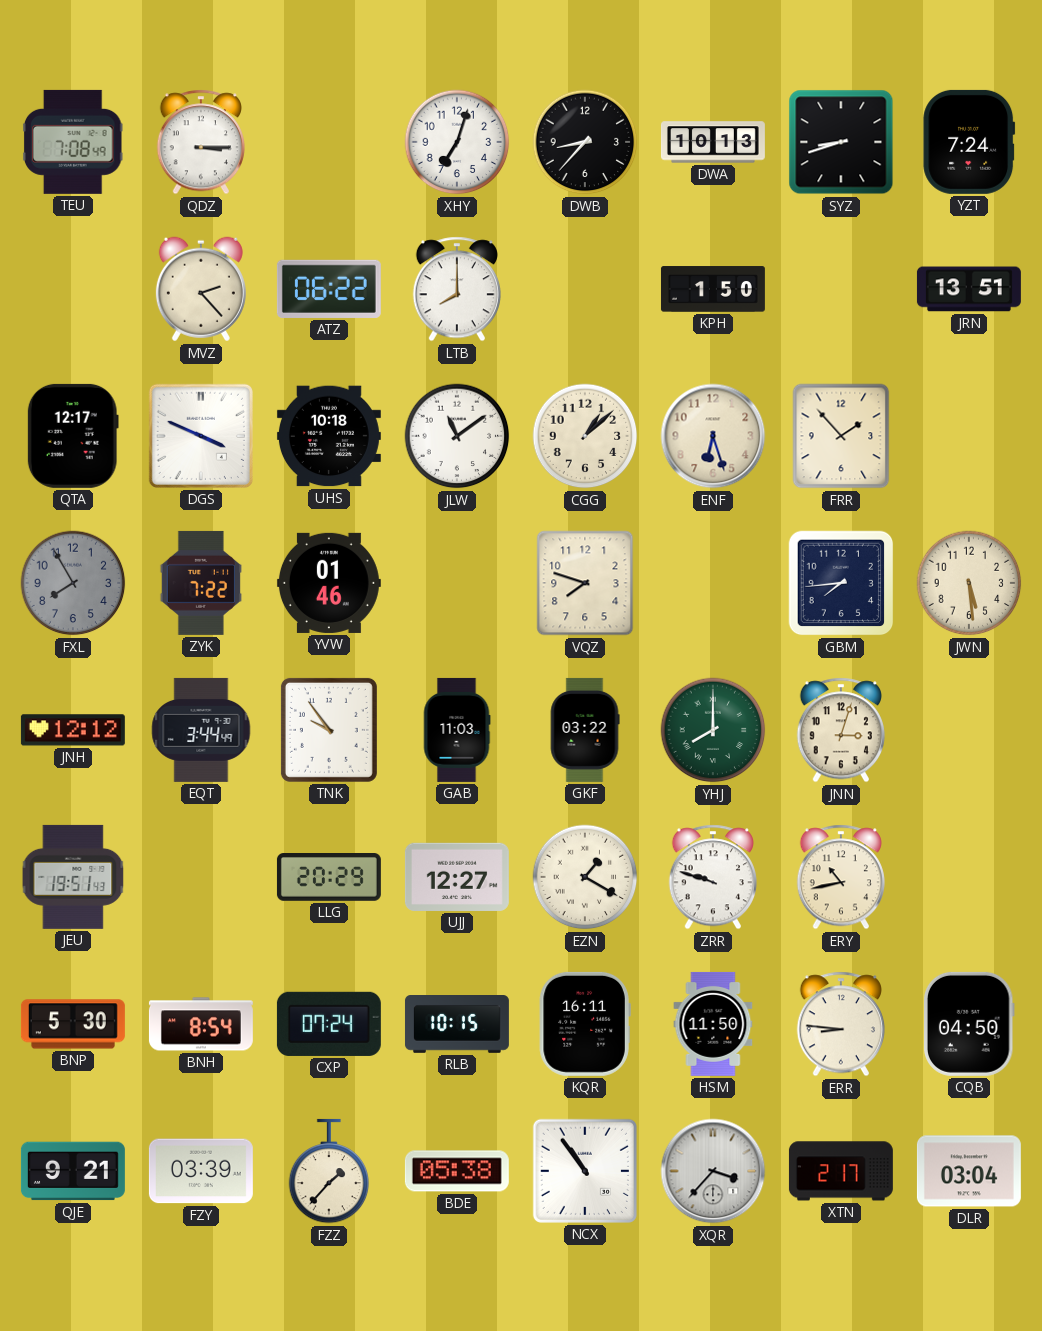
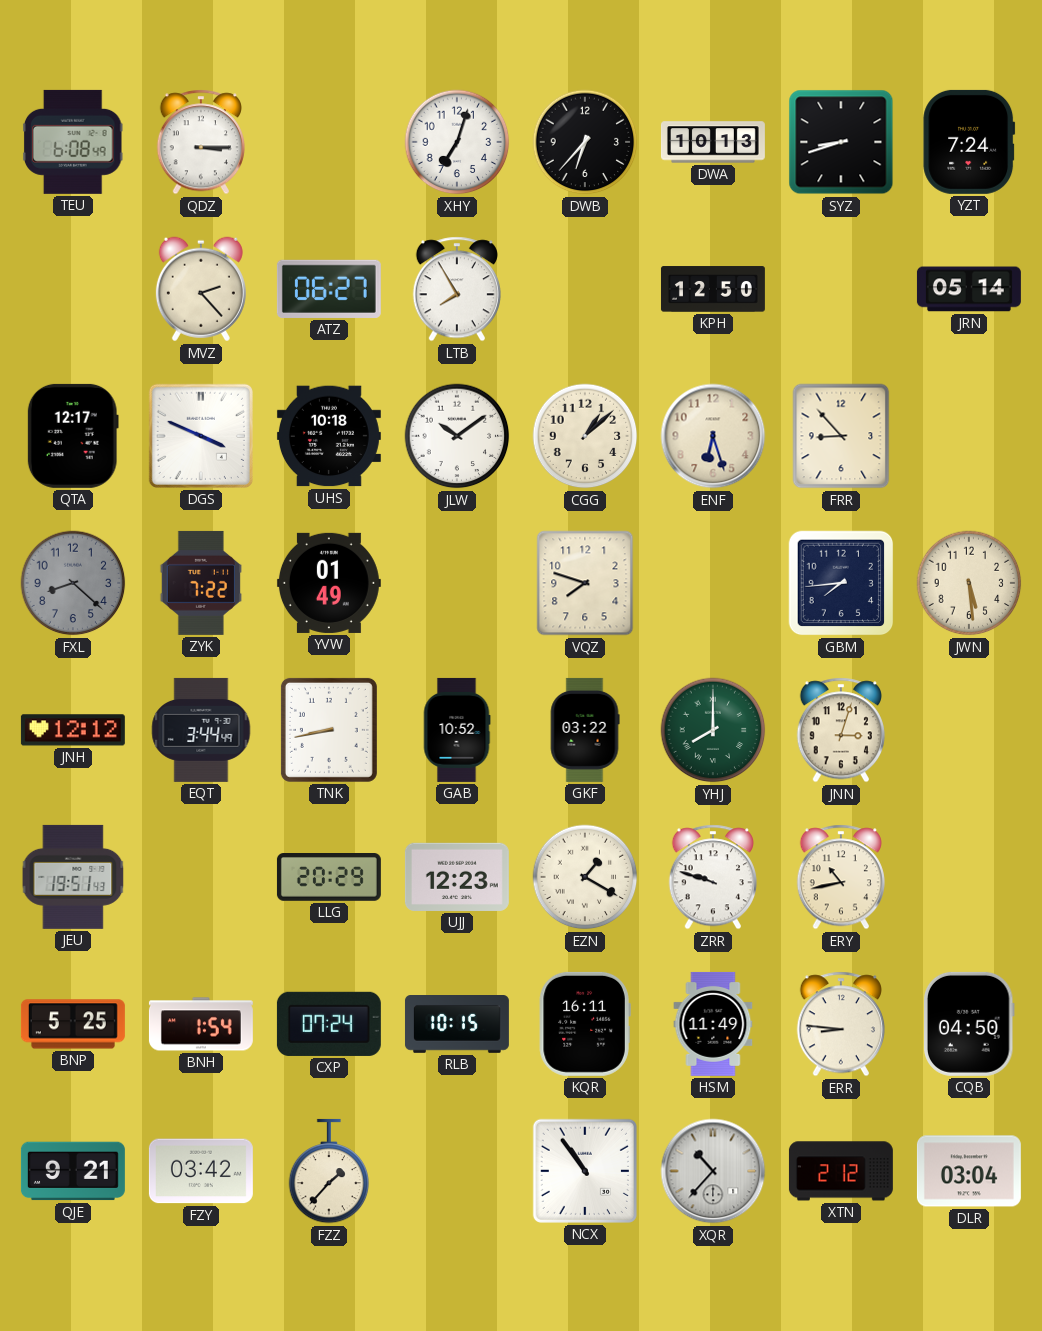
TEU: 7:08 -> 6:08 (73, 142)
DWB: 8:37 -> 6:37 (585, 142)
ATZ: 06:22 -> 06:27 (329, 289)
LTB: 8:00 -> 7:55 (456, 289)
KPH: 1:50 -> 12:50 (713, 289)
JRN: 13:51 -> 05:14 (969, 289)
JLW: 11:09 -> 10:09 (457, 436)
FRR: 1:53 -> 8:53 (841, 436)
FXL: 7:55 -> 8:22 (73, 583)
YVW: 01:46 -> 01:49 (329, 583)
TNK: 9:54 -> 8:43 (329, 730)
GAB: 11:03 -> 10:52 (457, 730)
UJJ: 12:27 -> 12:23 (457, 877)
BNP: 5:30 -> 5:25 (73, 1024)
BNH: 8:54 -> 1:54 (201, 1024)
HSM: 11:50 -> 11:49 (713, 1024)
FZY: 03:39 -> 03:42 (201, 1171)
BDE: 05:38 -> none (457, 1171)
XQR: 3:37 -> 10:37 (713, 1171)
XTN: 2:17 -> 2:12 (841, 1171)
